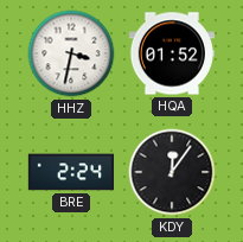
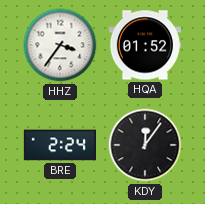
HHZ: 3:32 -> 3:36 (60, 45)
